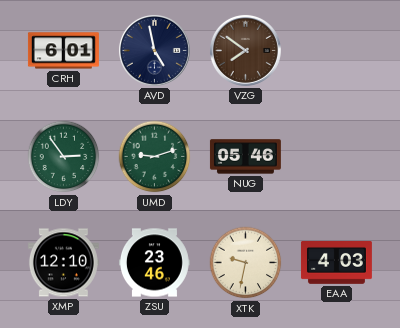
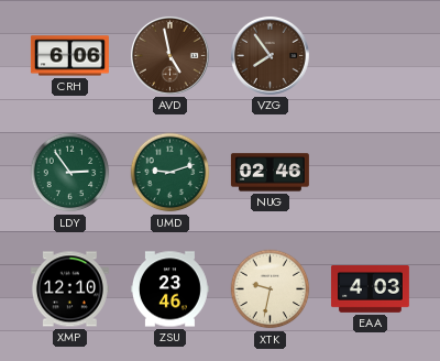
CRH: 6:01 -> 6:06 (69, 56)
AVD dial: navy -> brown (169, 55)
VZG: 7:51 -> 7:54 (269, 55)
NUG: 05:46 -> 02:46 (269, 173)
